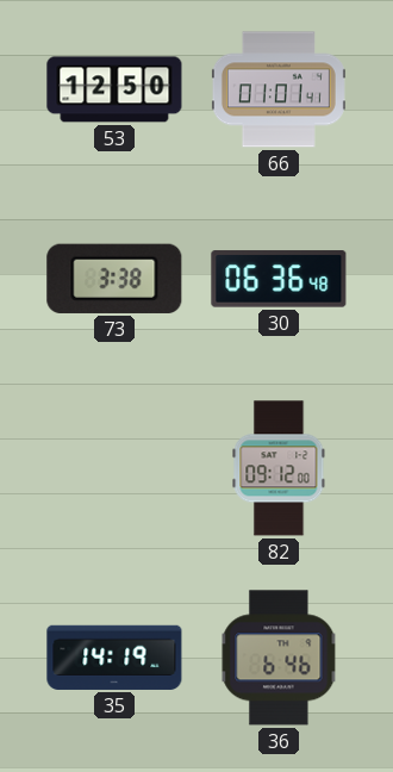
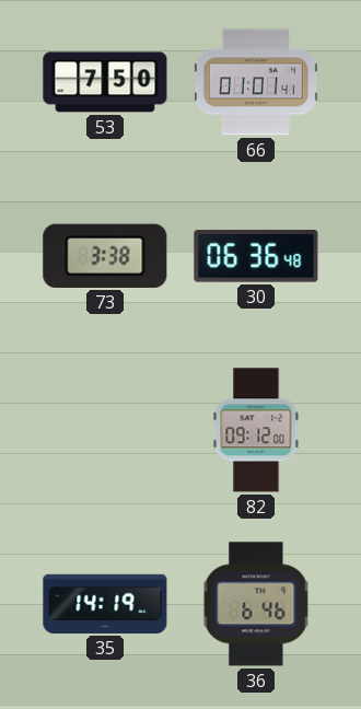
53: 12:50 -> 7:50 (105, 82)
